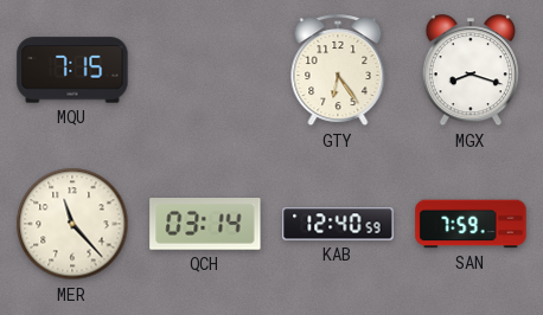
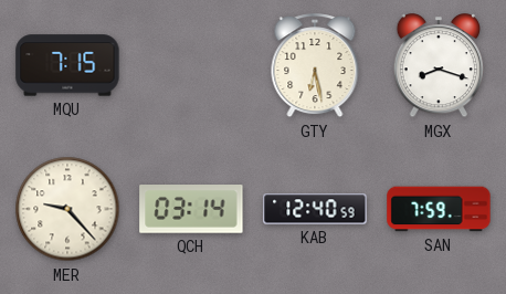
GTY: 6:24 -> 6:28 (315, 66)
MER: 11:23 -> 9:23 (67, 209)
